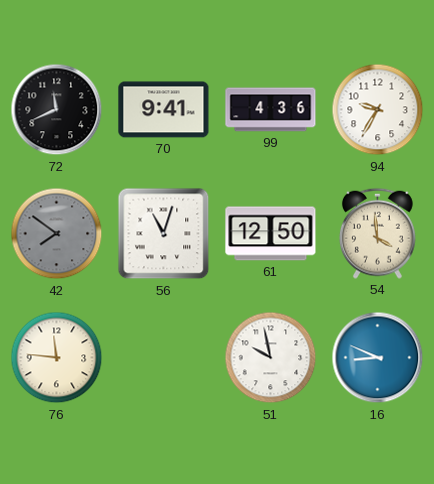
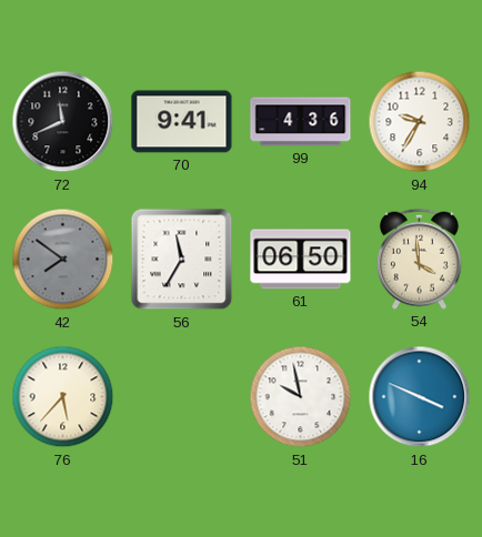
56: 11:03 -> 11:35 (182, 260)
61: 12:50 -> 06:50 (301, 260)
76: 11:46 -> 5:37 (63, 397)
16: 8:49 -> 3:49 (420, 397)
